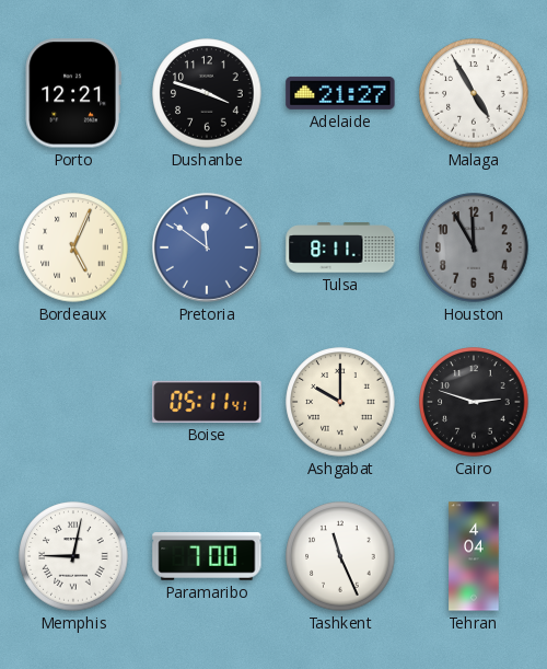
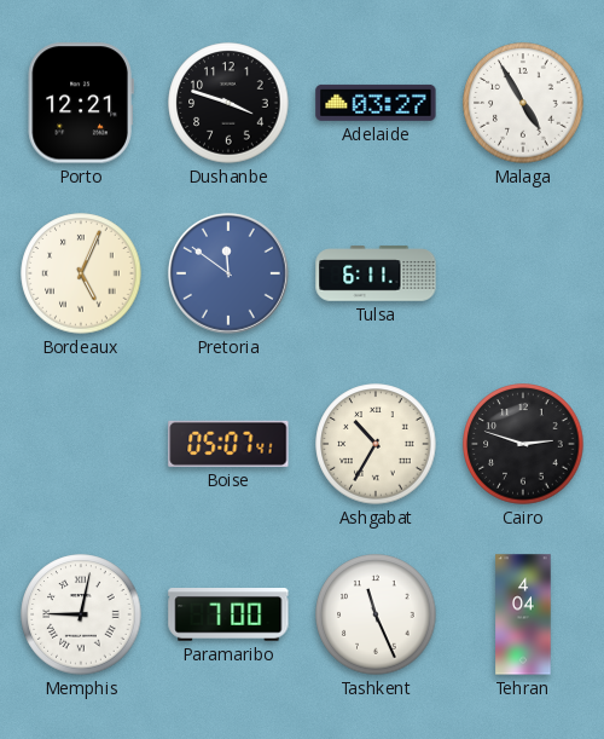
Adelaide: 21:27 -> 03:27 (376, 103)
Tulsa: 8:11 -> 6:11 (376, 273)
Houston: 11:55 -> none (474, 247)
Boise: 05:11 -> 05:07 (228, 444)
Ashgabat: 10:00 -> 10:35 (376, 444)
